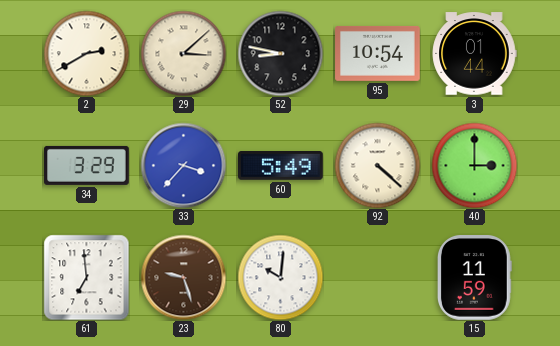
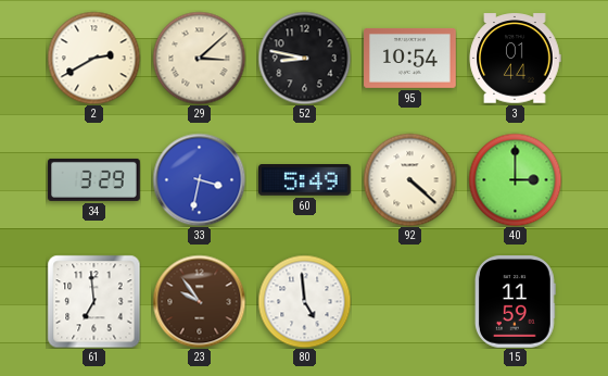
33: 3:37 -> 3:32 (199, 179)
23: 9:27 -> 9:54 (199, 301)
80: 10:01 -> 4:59 (304, 301)
